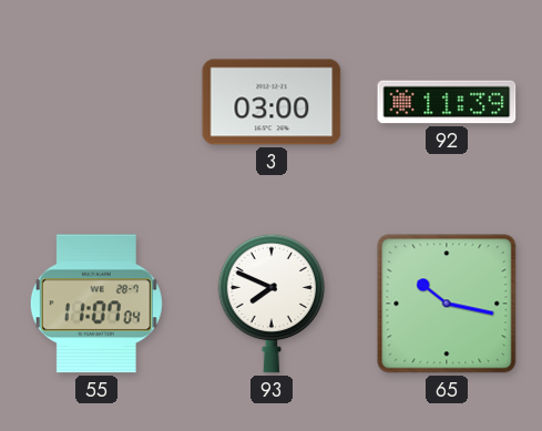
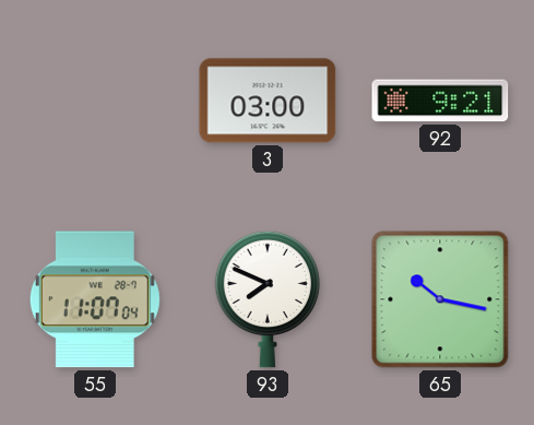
92: 11:39 -> 9:21 (440, 101)
